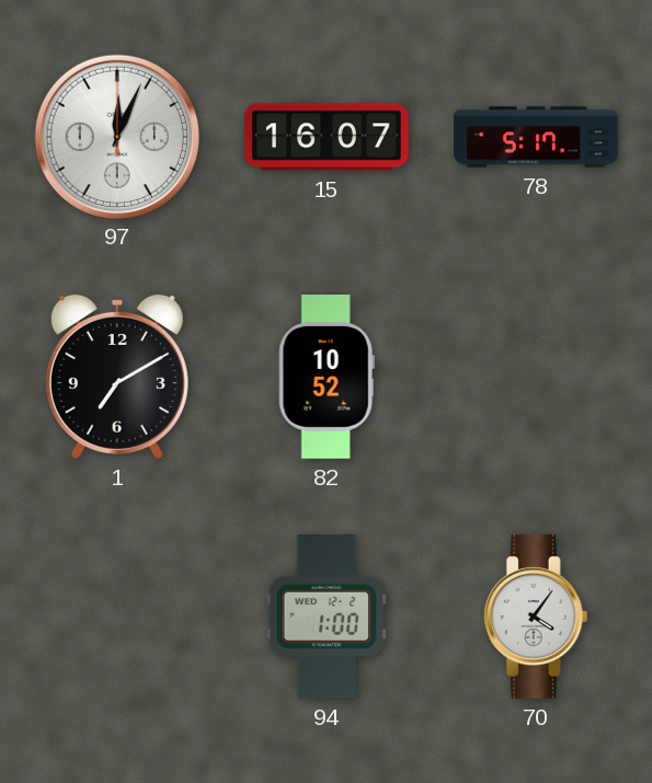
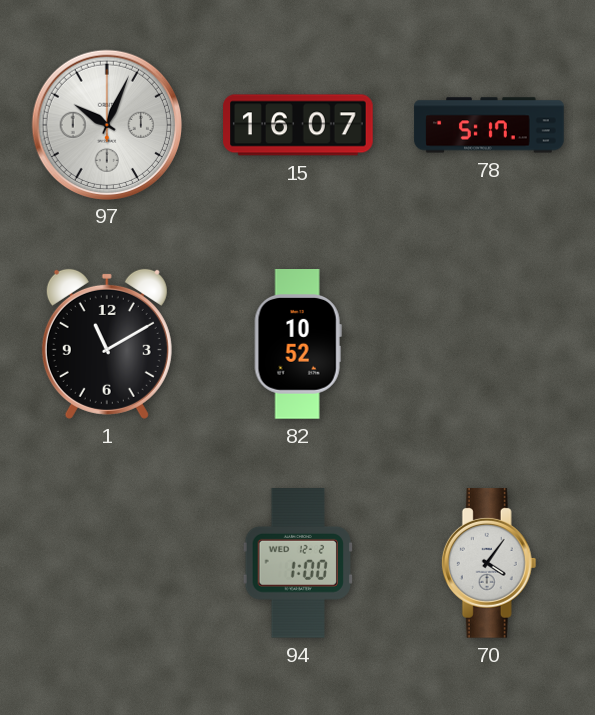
97: 12:04 -> 10:04 (106, 124)
1: 7:10 -> 11:10 (107, 344)
